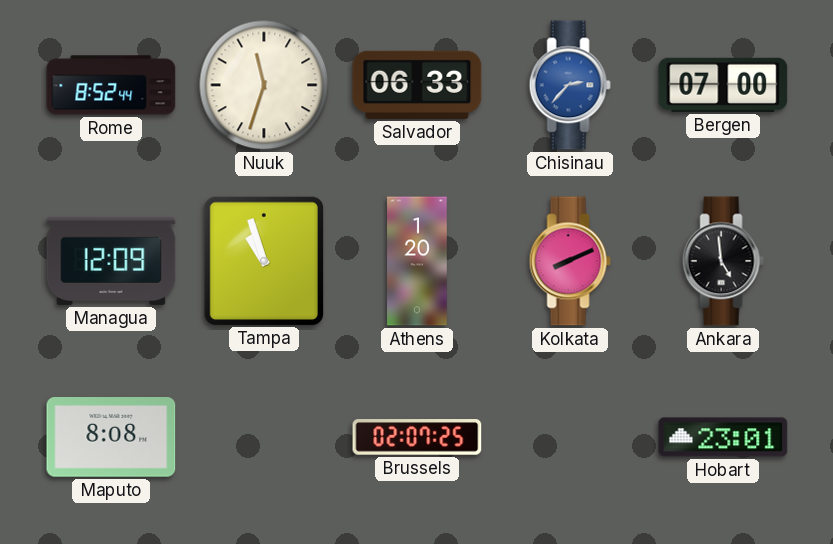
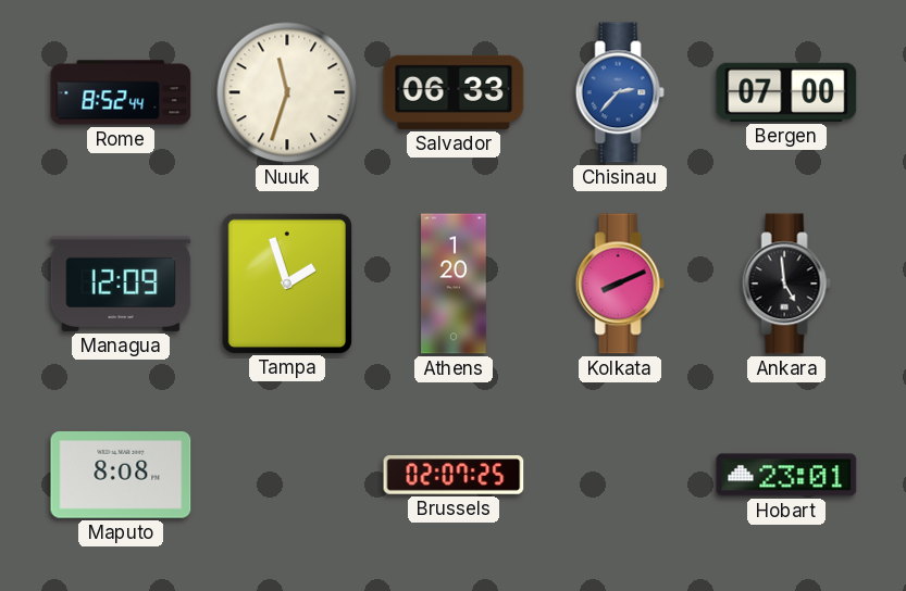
Tampa: 10:57 -> 1:57 (286, 282)
